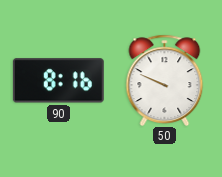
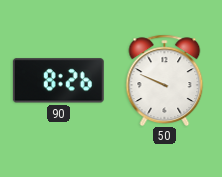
90: 8:16 -> 8:26 (58, 81)
